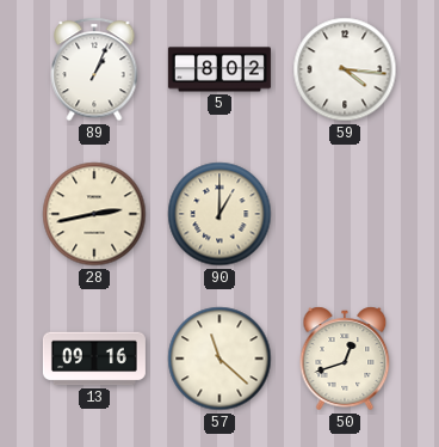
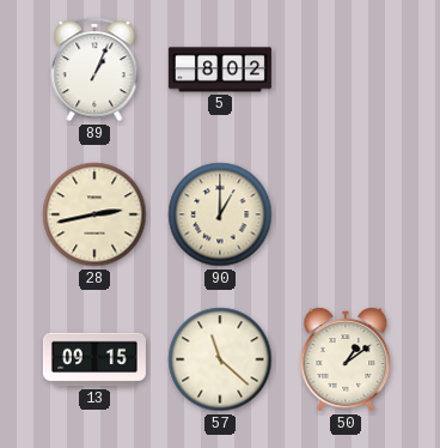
59: 4:16 -> none (345, 69)
13: 09:16 -> 09:15 (94, 359)
50: 12:42 -> 1:09 (346, 359)
